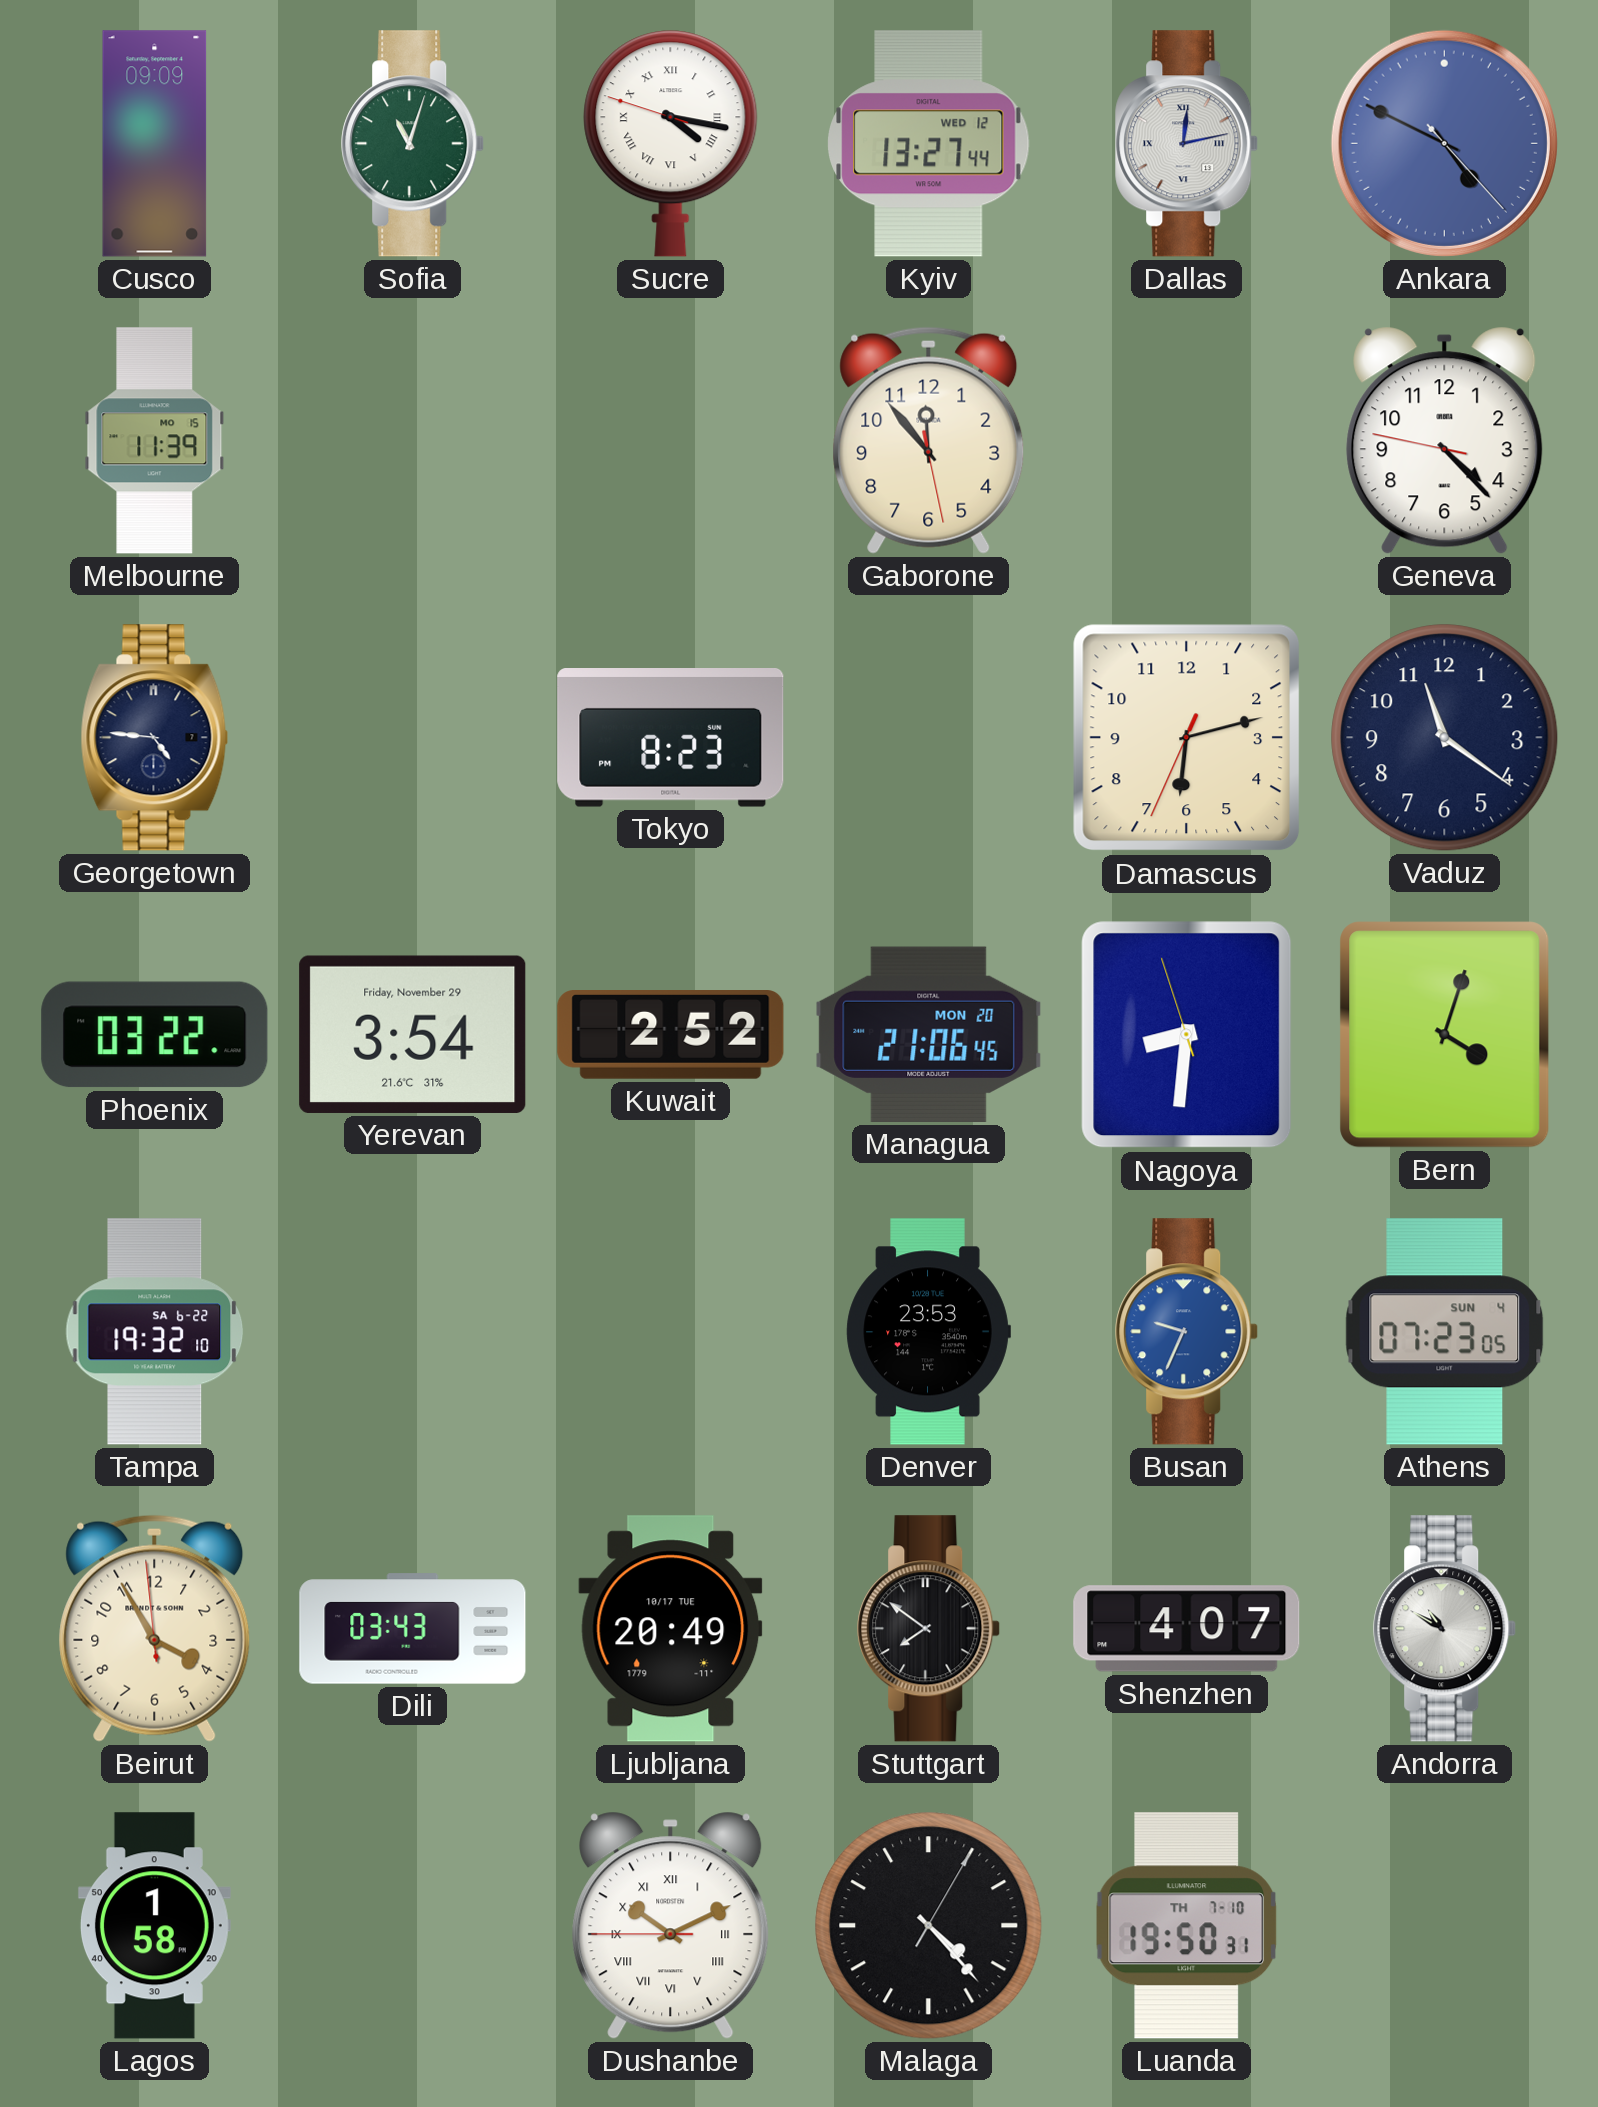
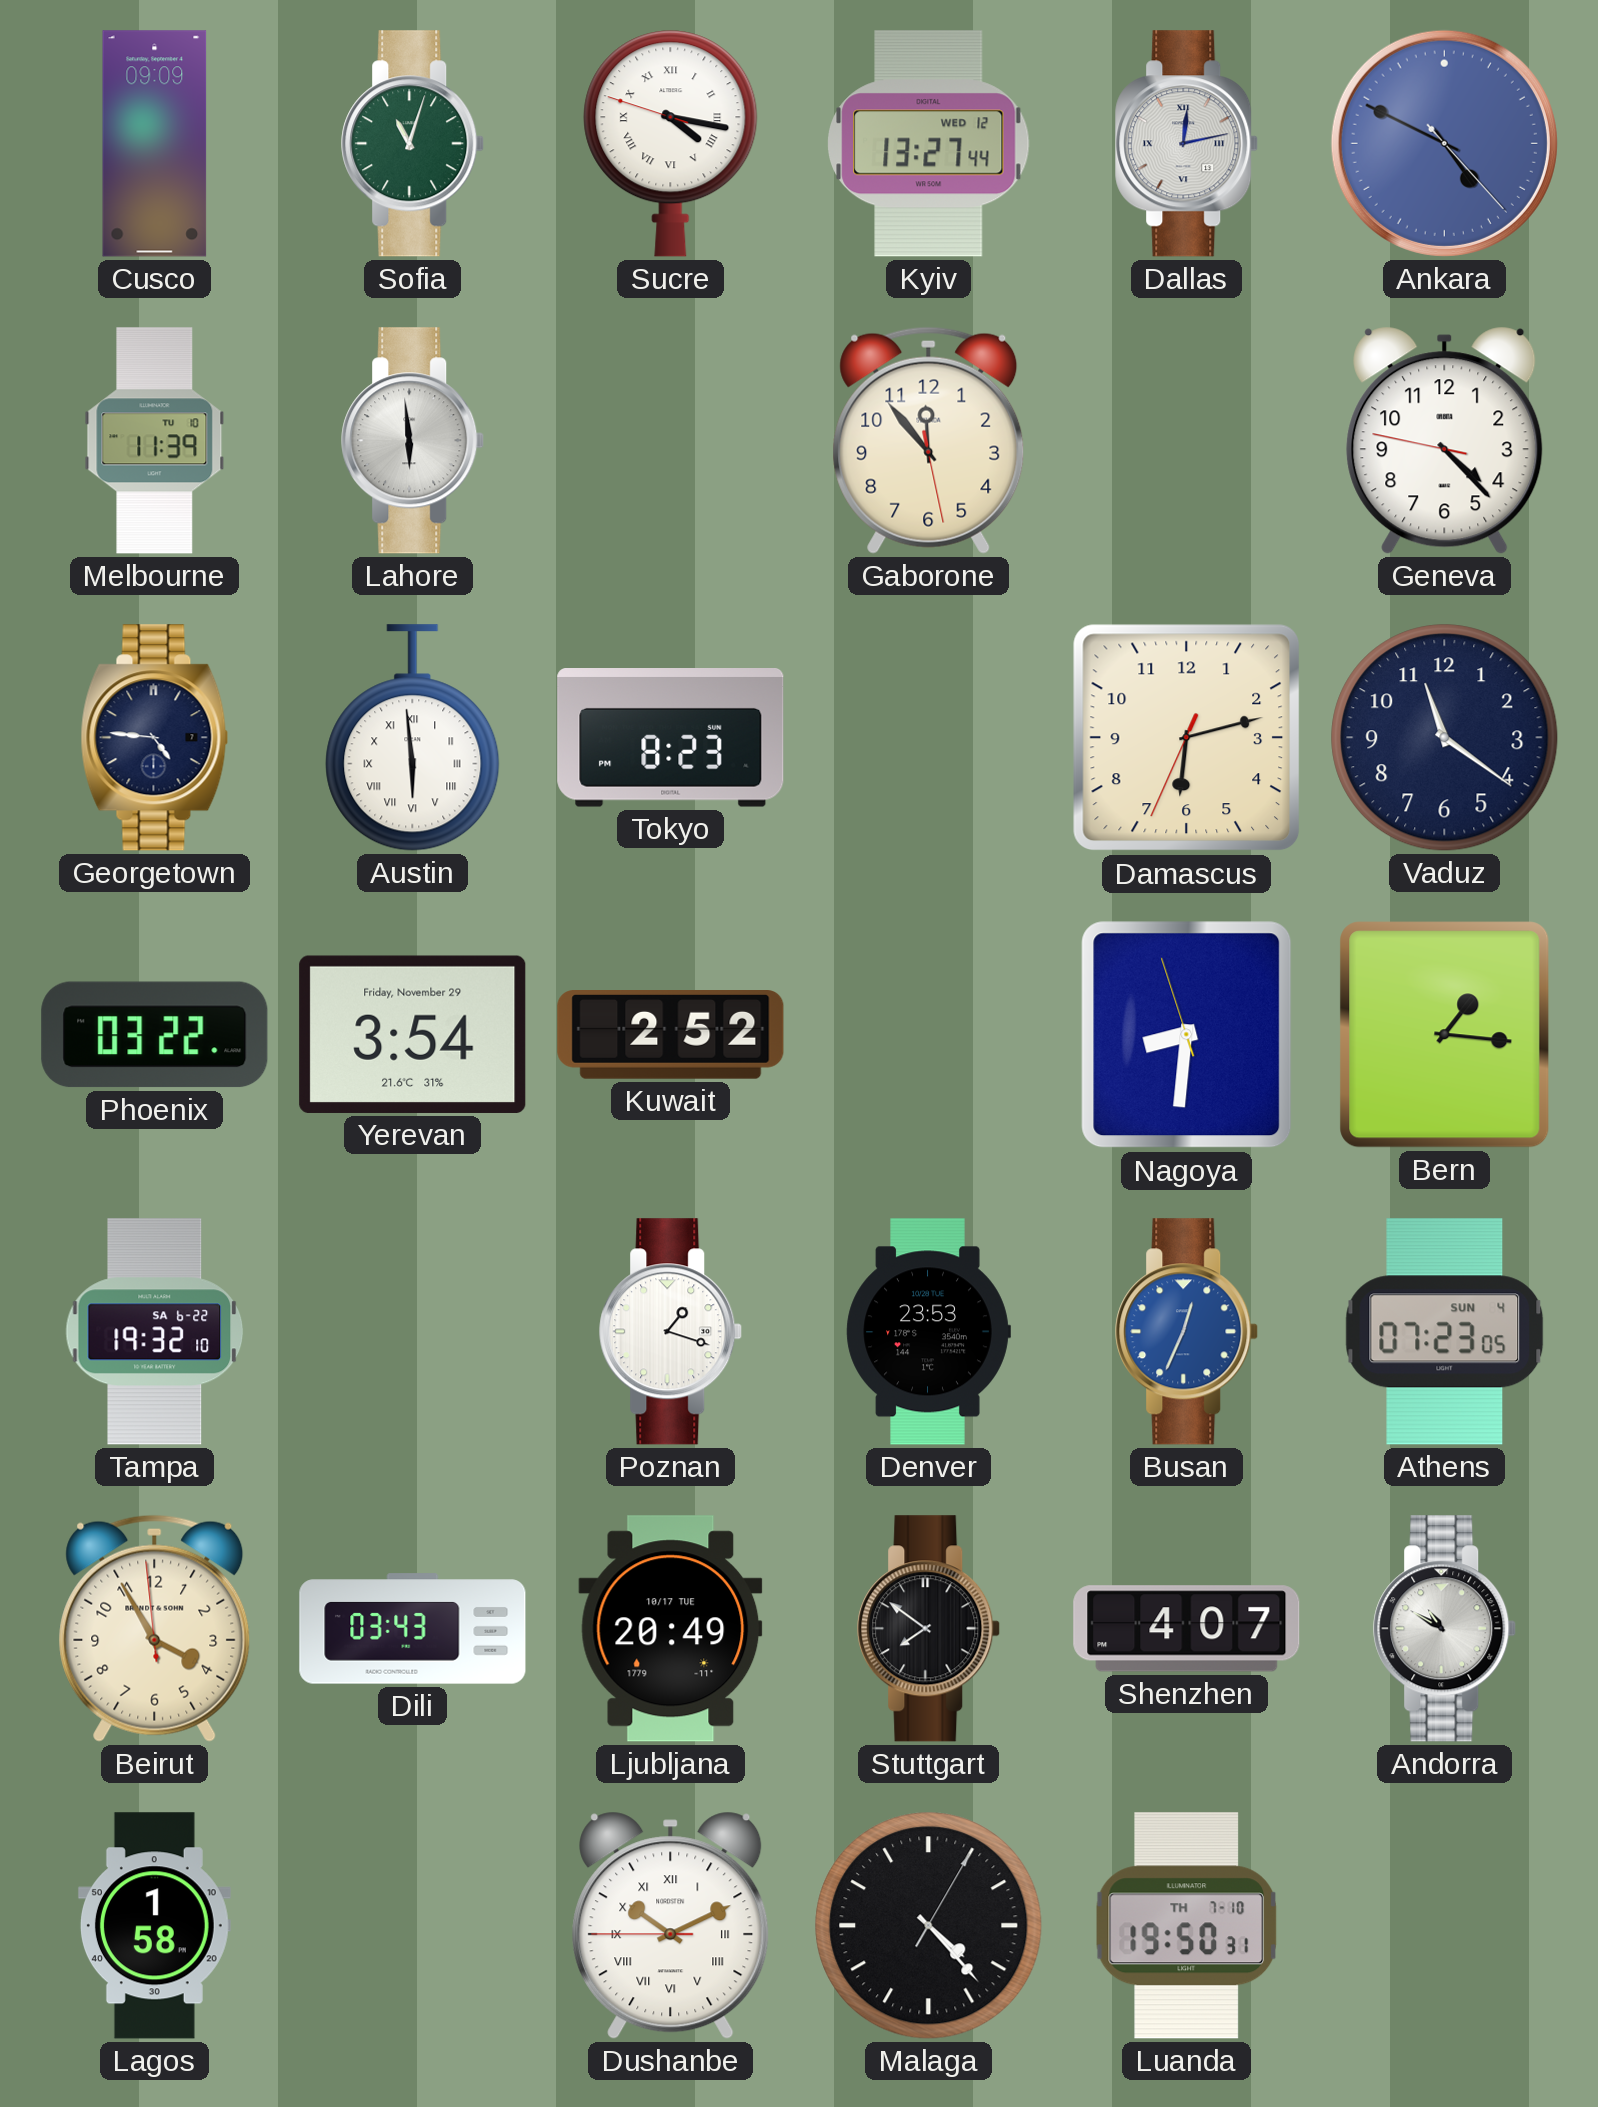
Melbourne date: MO 15 -> TU 10 (155, 441)
Lahore: none -> 5:59 (413, 441)
Austin: none -> 5:59 (413, 738)
Managua: 21:06 -> none (929, 1034)
Bern: 4:03 -> 1:16 (1445, 1035)
Poznan: none -> 1:18 (671, 1332)
Busan: 9:34 -> 12:34 (1187, 1332)
